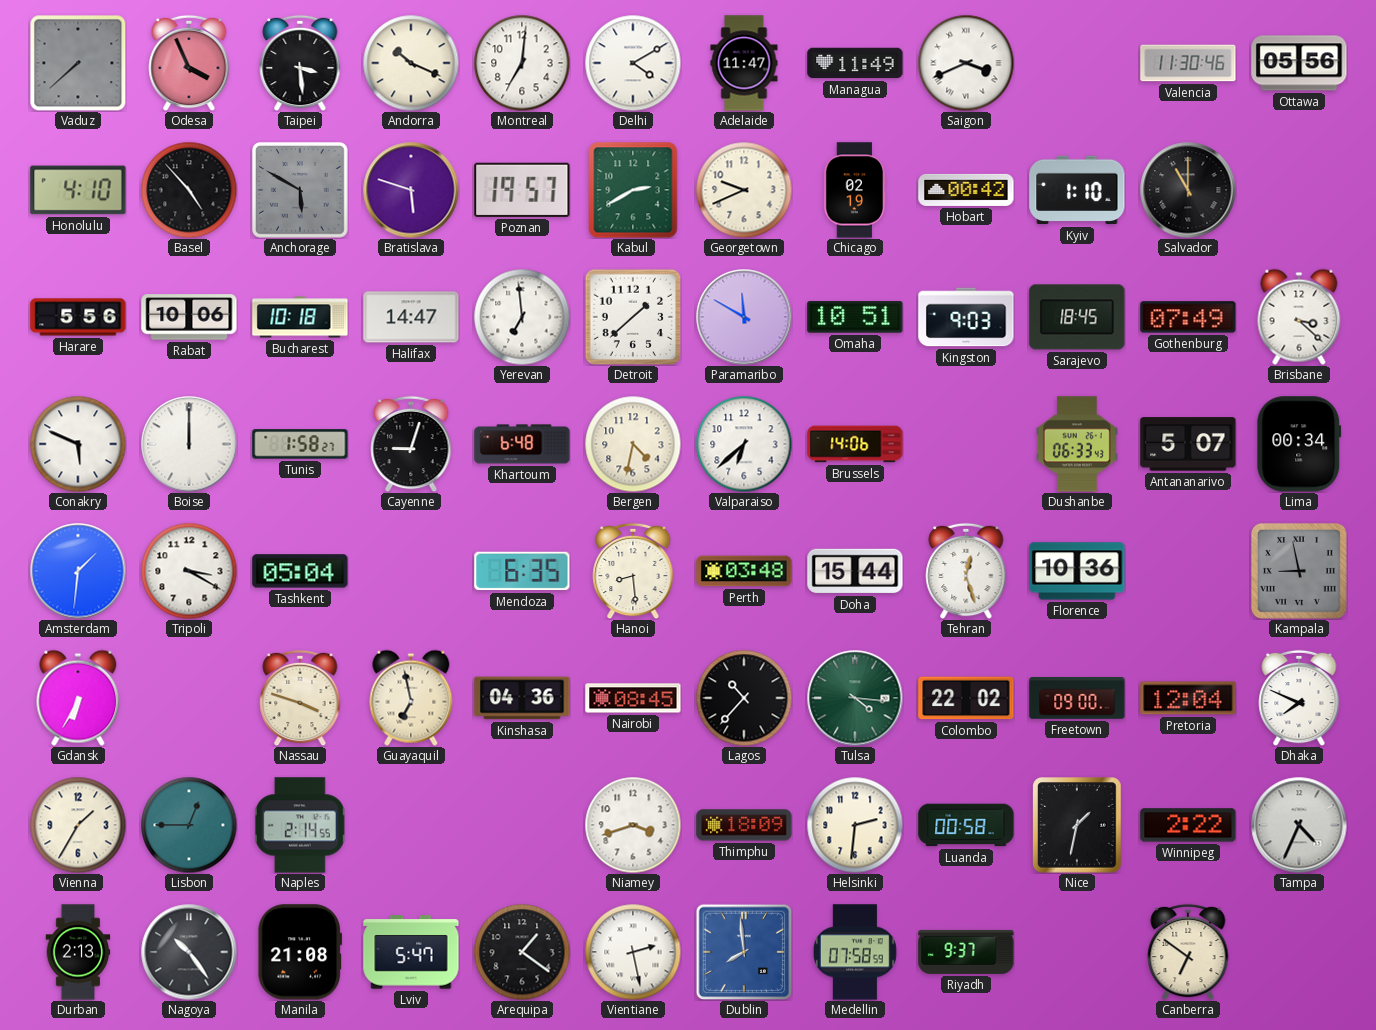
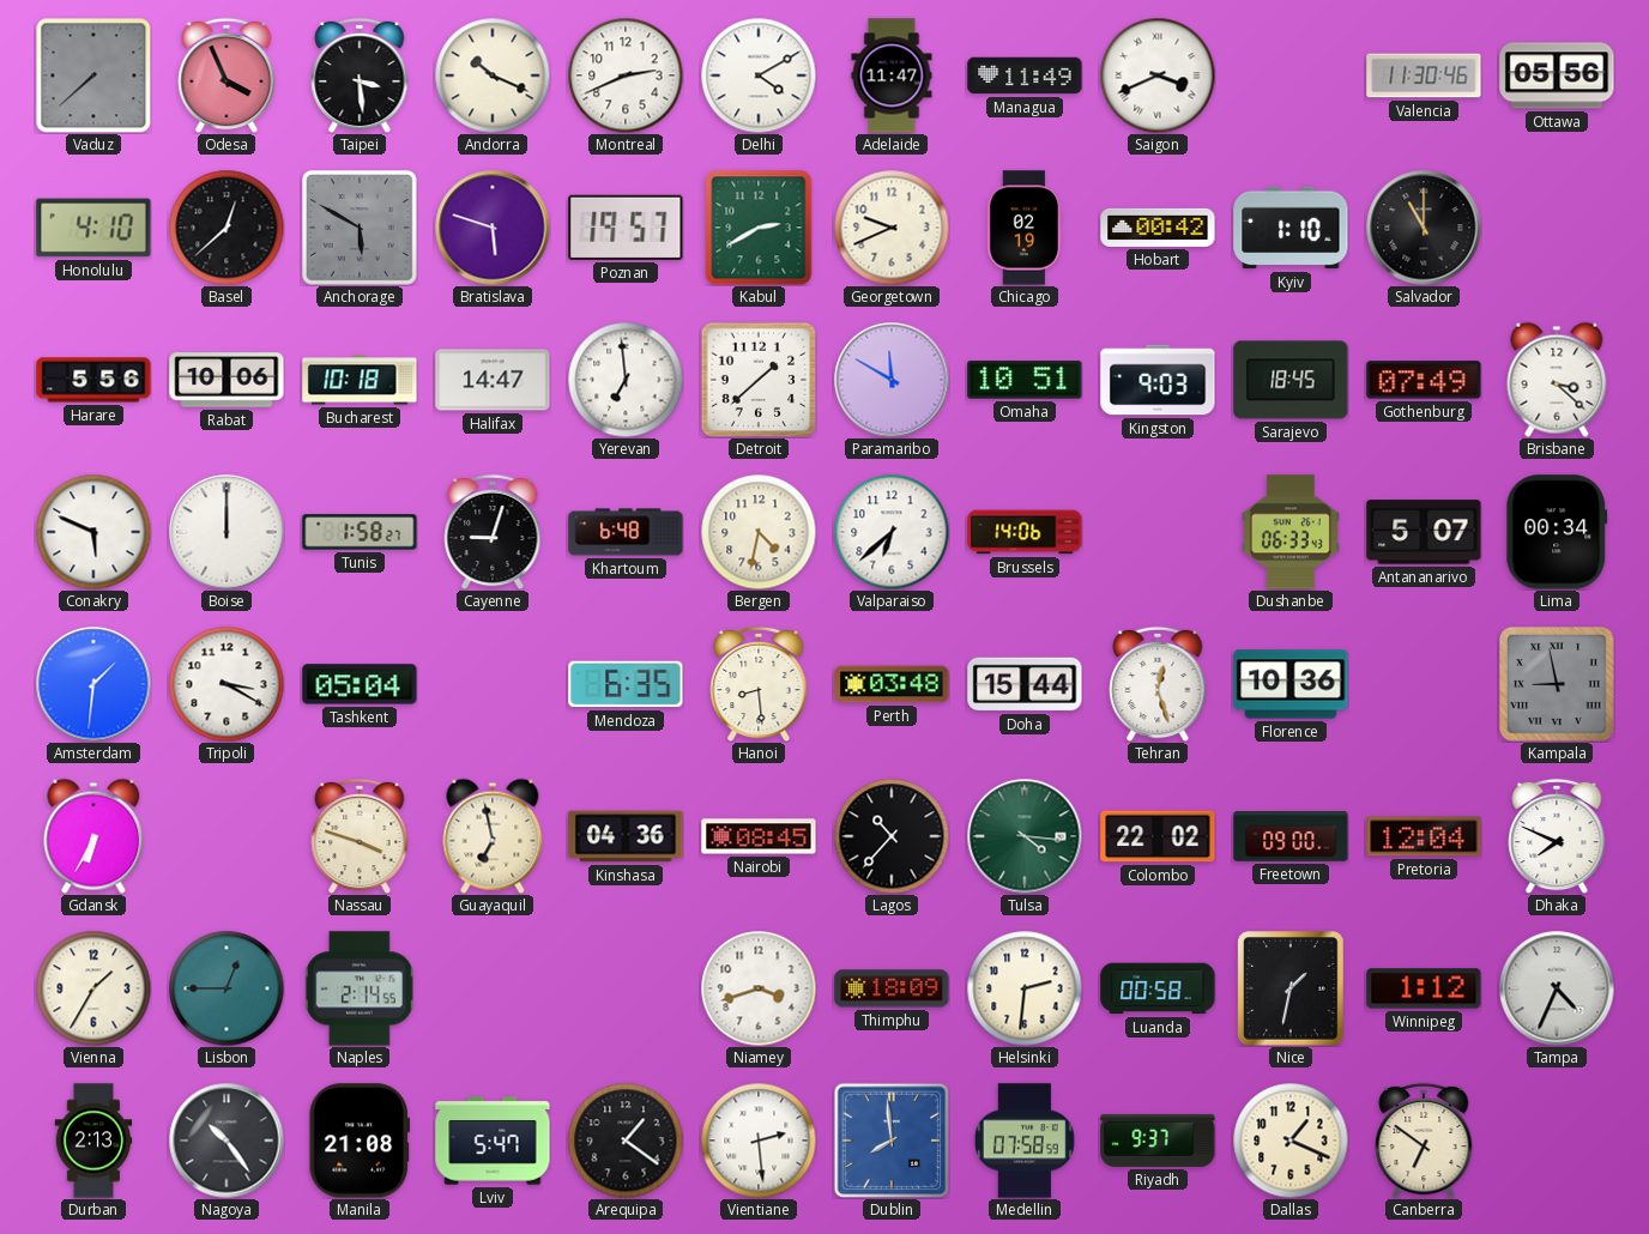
Montreal: 7:01 -> 2:41 (626, 75)
Basel: 4:53 -> 12:38 (226, 228)
Winnipeg: 2:22 -> 1:12 (1424, 988)
Vientiane: 2:28 -> 2:29 (759, 1141)
Dallas: none -> 1:19 (1291, 1141)
